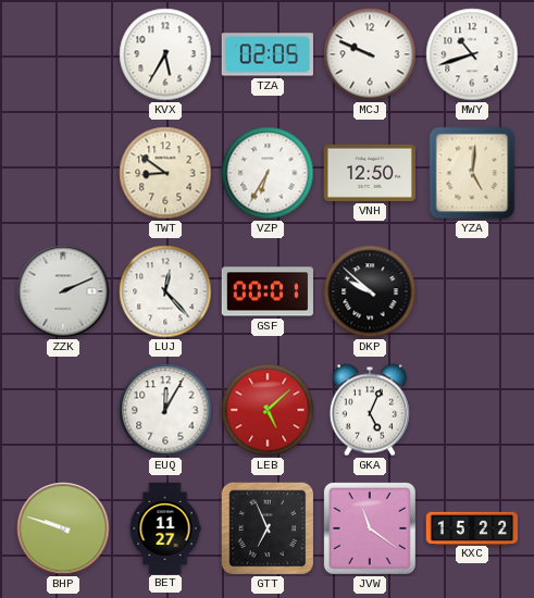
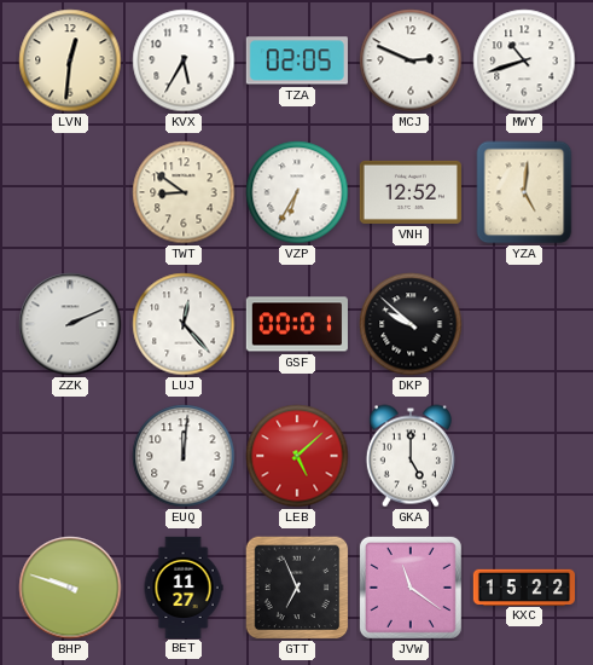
LVN: none -> 12:31 (70, 60)
MCJ: 9:49 -> 2:49 (411, 60)
VNH: 12:50 -> 12:52 (409, 192)
EUQ: 12:05 -> 12:01 (184, 456)
GKA: 5:04 -> 5:00 (411, 456)
